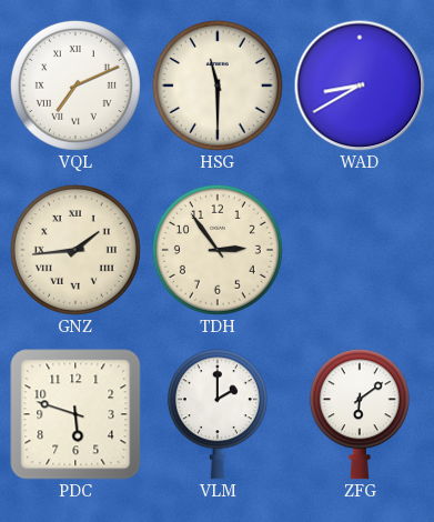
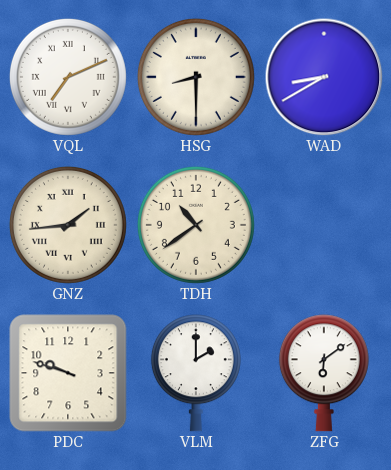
HSG: 11:30 -> 8:30 (196, 77)
TDH: 2:54 -> 10:39 (196, 225)
PDC: 5:48 -> 9:48 (68, 373)
